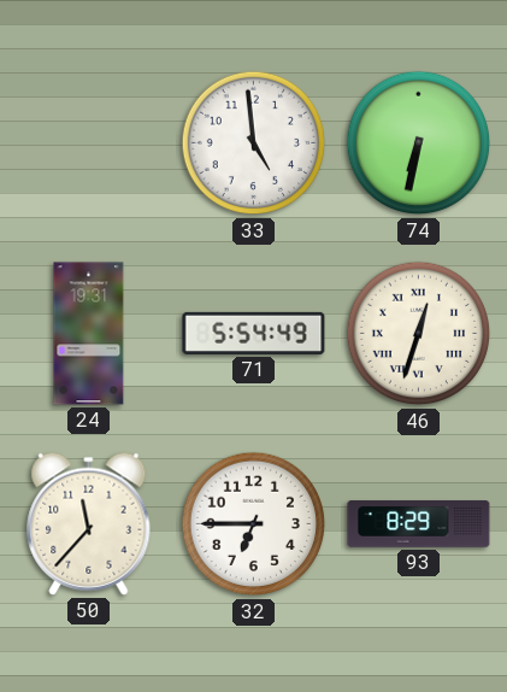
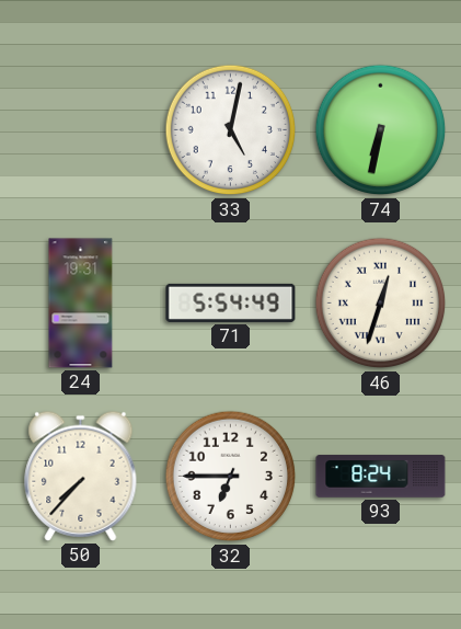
33: 4:59 -> 5:02 (231, 130)
50: 11:37 -> 7:37 (81, 476)
93: 8:29 -> 8:24 (381, 477)
